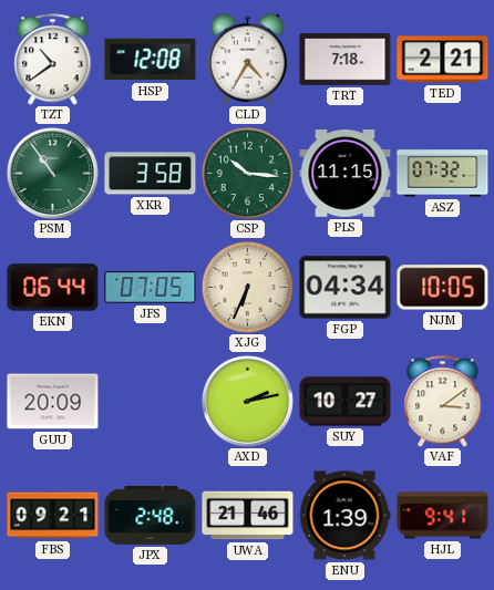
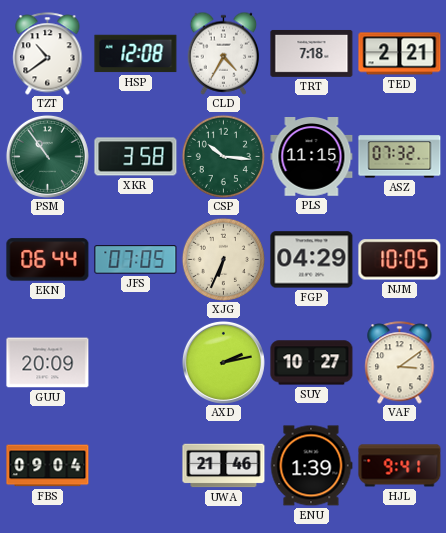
FGP: 04:34 -> 04:29 (312, 260)
FBS: 09:21 -> 09:04 (48, 466)
JPX: 2:48 -> none (151, 515)
